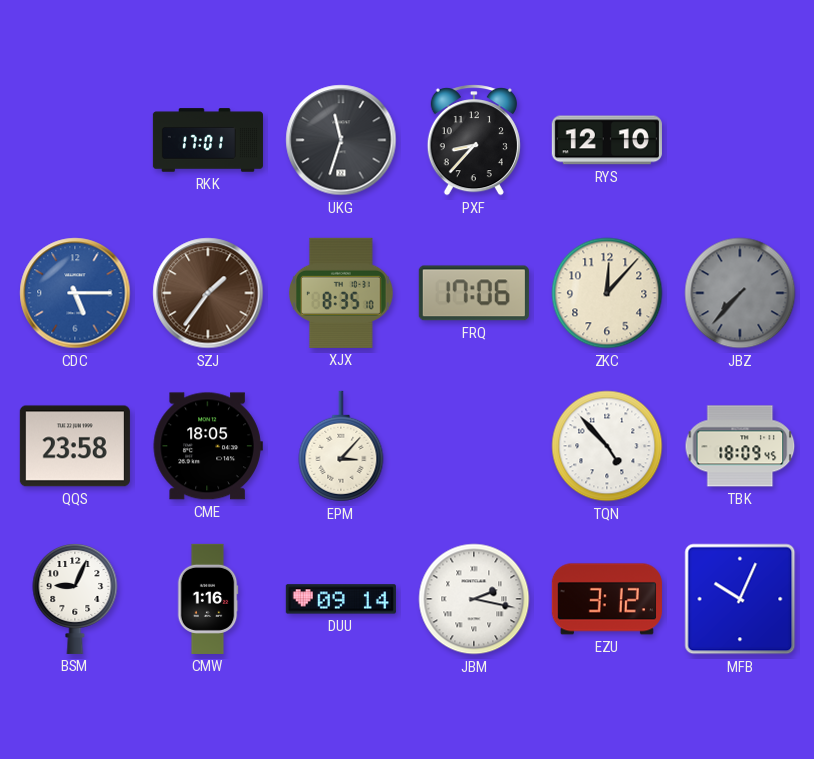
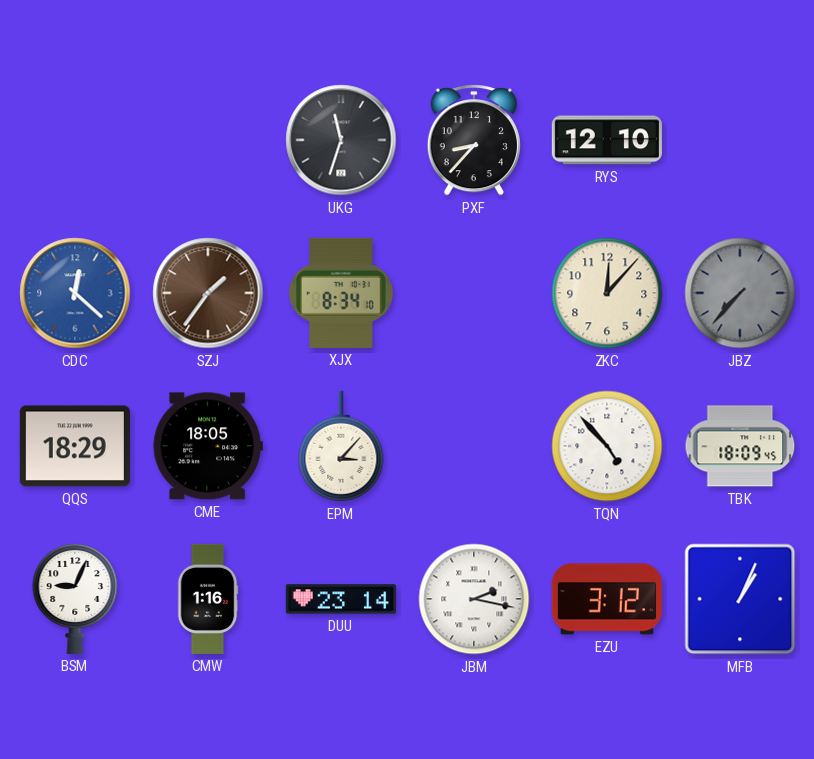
RKK: 17:01 -> none (208, 140)
CDC: 5:15 -> 12:22 (75, 293)
XJX: 8:35 -> 8:34 (342, 293)
FRQ: 17:06 -> none (474, 293)
QQS: 23:58 -> 18:29 (75, 446)
DUU: 09:14 -> 23:14 (341, 599)
MFB: 10:04 -> 1:04 (740, 599)
